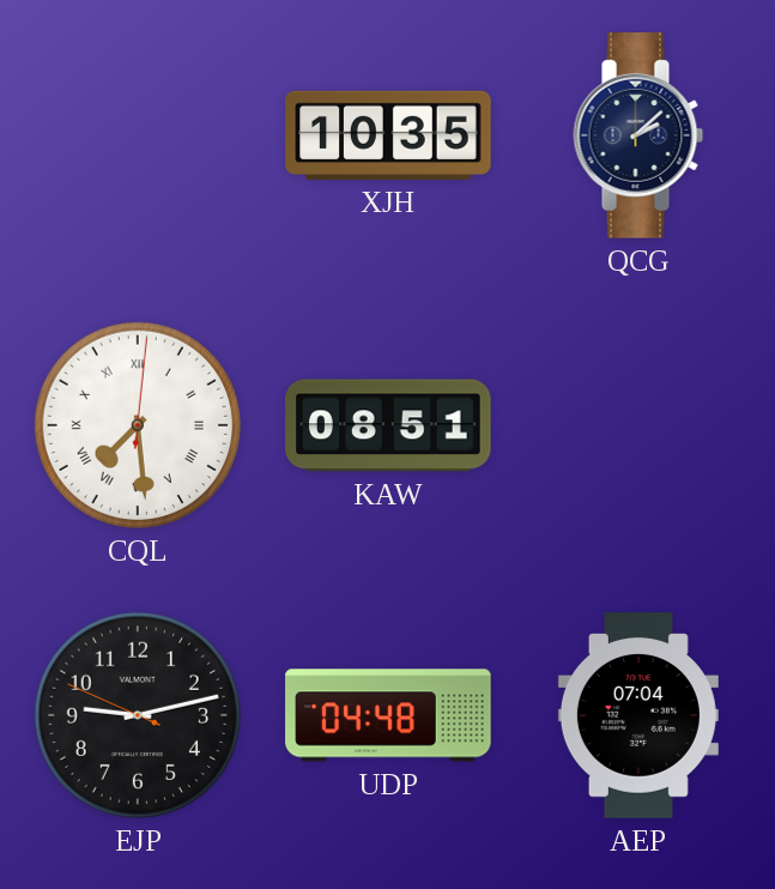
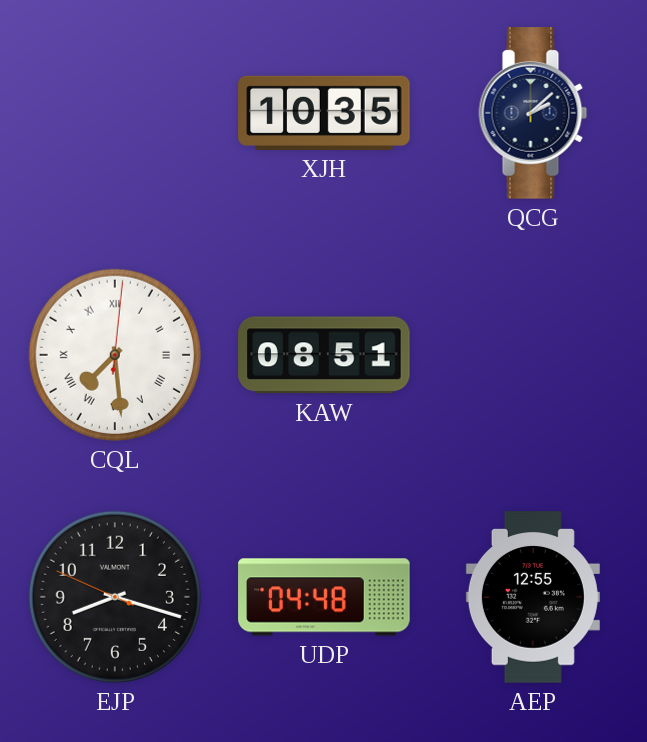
EJP: 9:12 -> 8:17 (115, 597)
AEP: 07:04 -> 12:55 (533, 597)
